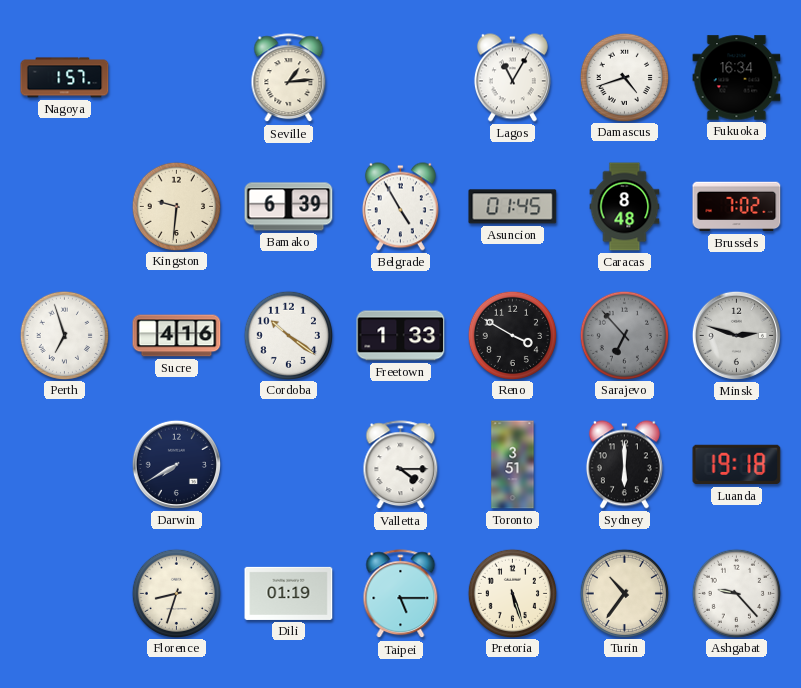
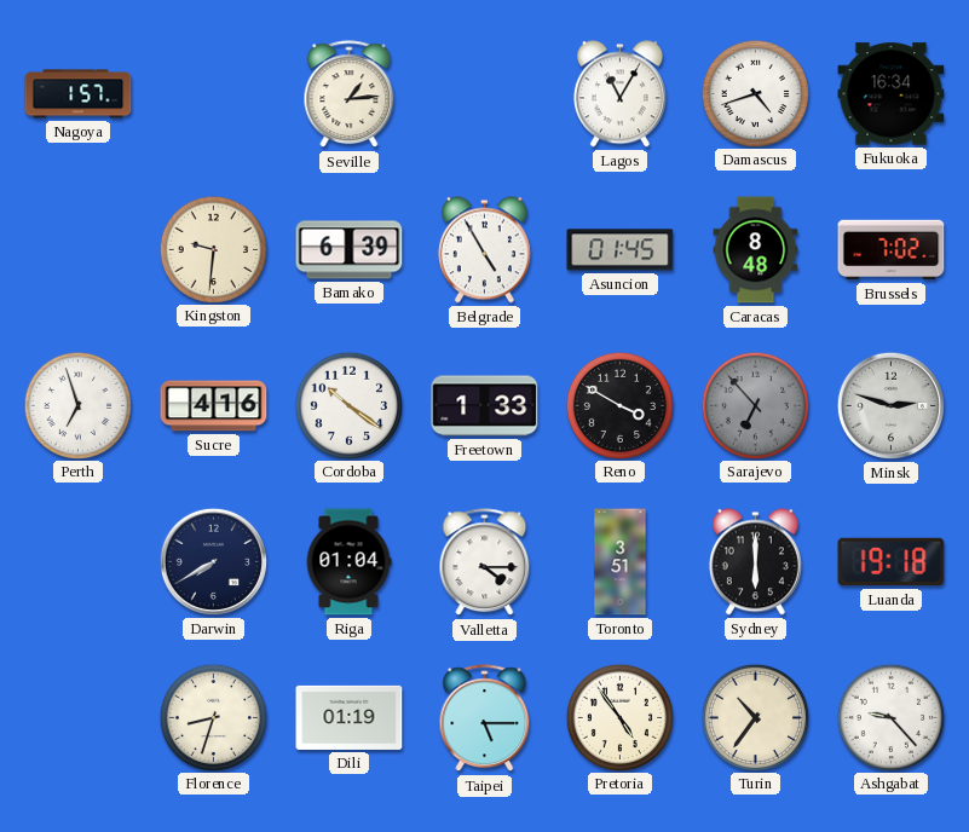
Riga: none -> 01:04 (348, 562)
Pretoria: 5:27 -> 4:54 (619, 717)
